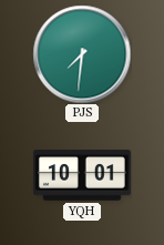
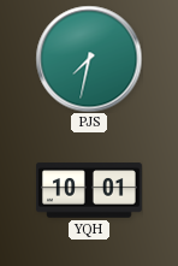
PJS: 7:31 -> 7:32 (89, 59)
